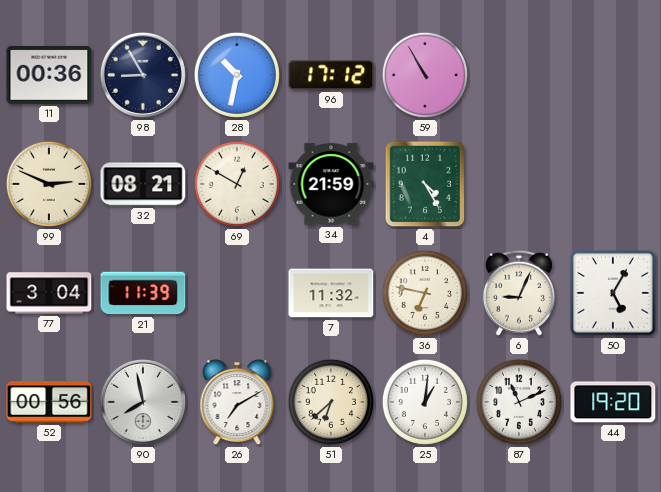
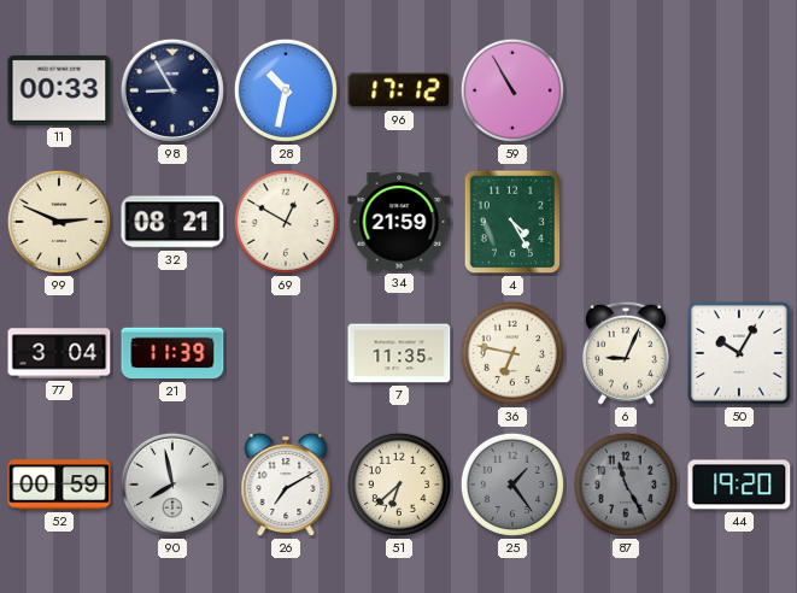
11: 00:36 -> 00:33 (59, 90)
7: 11:32 -> 11:35 (399, 353)
50: 5:05 -> 10:05 (740, 354)
52: 00:56 -> 00:59 (59, 485)
25: 1:01 -> 1:24 (512, 485)
25 dial: white -> grey (512, 485)
87: 11:11 -> 11:25 (626, 485)
87 dial: white -> grey (626, 485)
